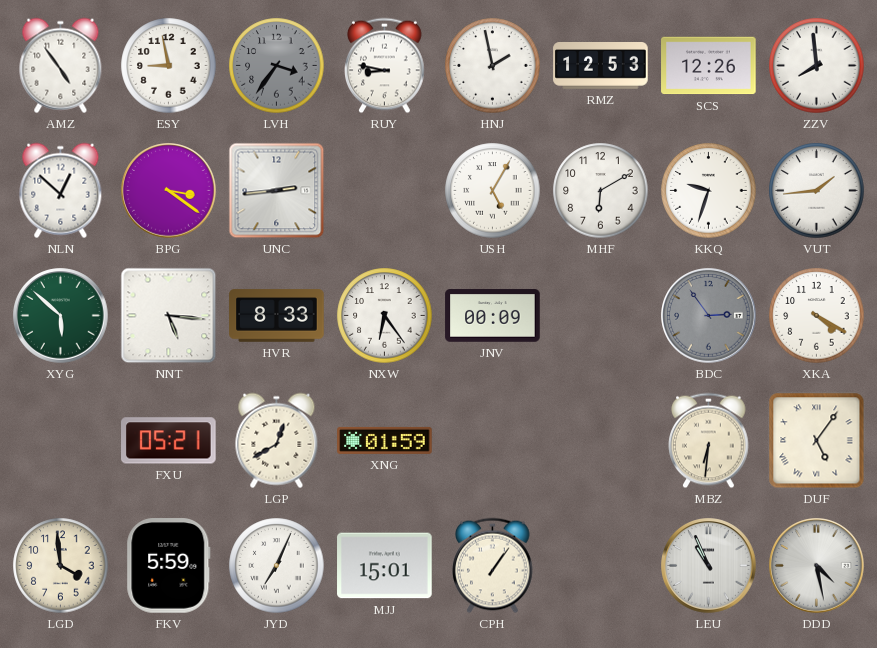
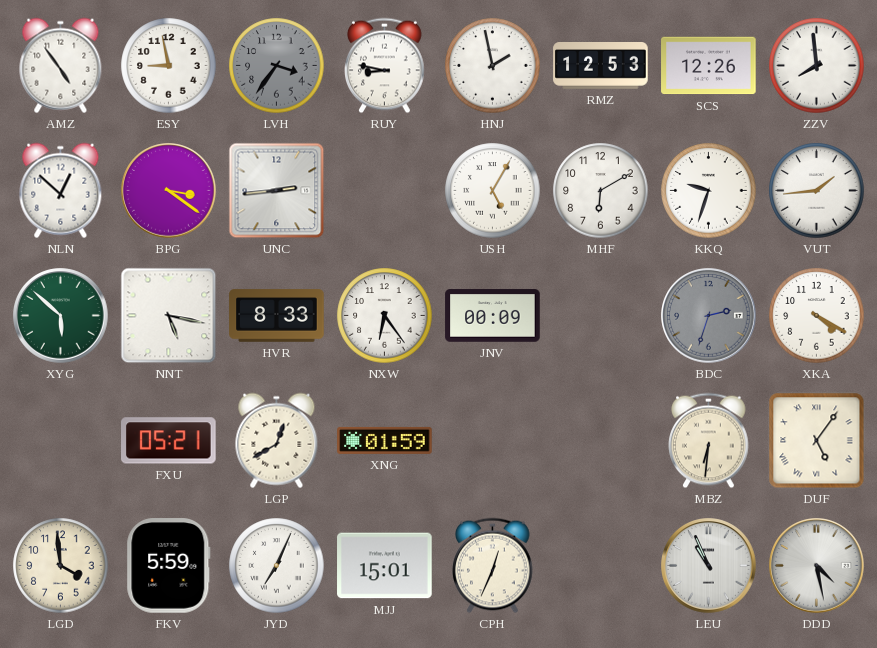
NNT: 5:16 -> 5:17 (169, 316)
BDC: 2:54 -> 2:33 (709, 316)
CPH: 1:06 -> 12:34 (493, 566)
